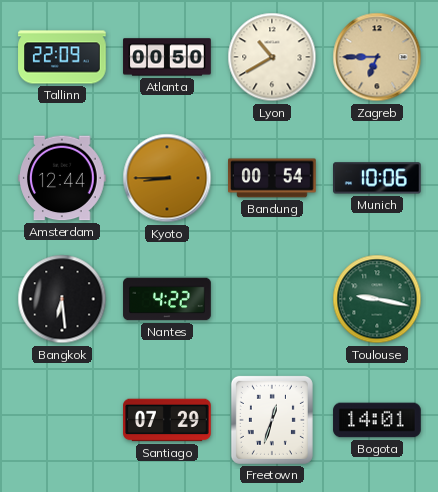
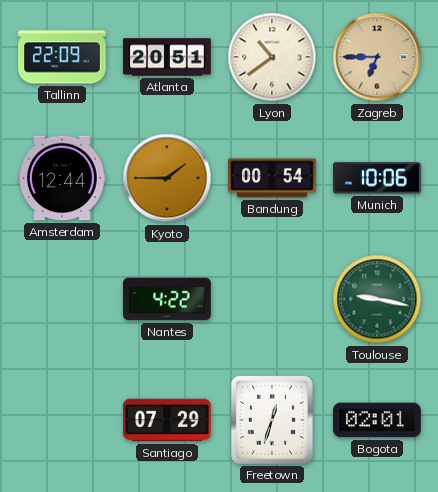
Atlanta: 00:50 -> 20:51 (167, 57)
Lyon: 10:40 -> 10:39 (272, 57)
Kyoto: 8:45 -> 1:45 (167, 178)
Bangkok: 6:29 -> none (62, 299)
Bogota: 14:01 -> 02:01 (377, 420)
